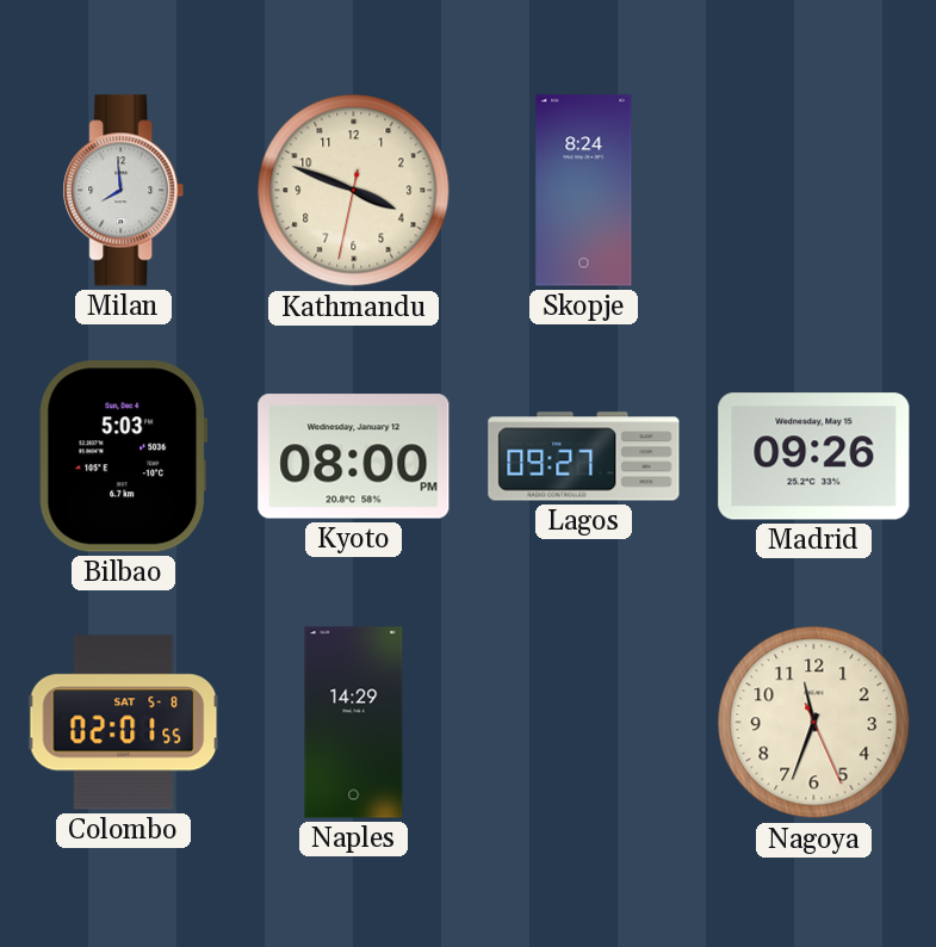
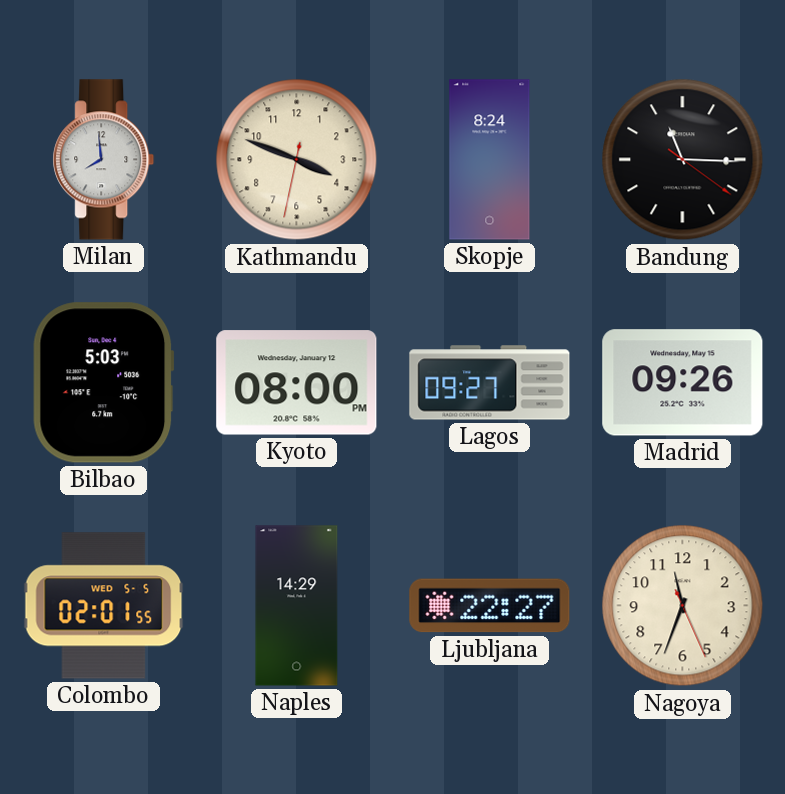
Bandung: none -> 11:15 (683, 160)
Colombo date: SAT 5-8 -> WED 5-5 (104, 606)
Ljubljana: none -> 22:27 (490, 606)
